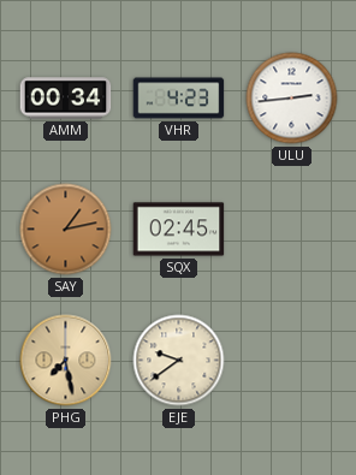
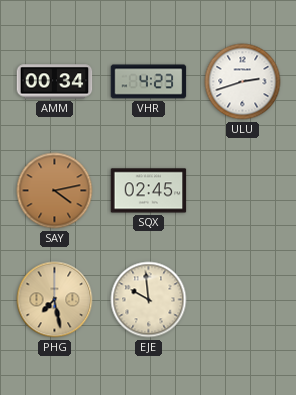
ULU: 2:44 -> 2:42 (243, 82)
SAY: 1:13 -> 4:13 (55, 191)
EJE: 9:39 -> 9:59 (149, 300)
